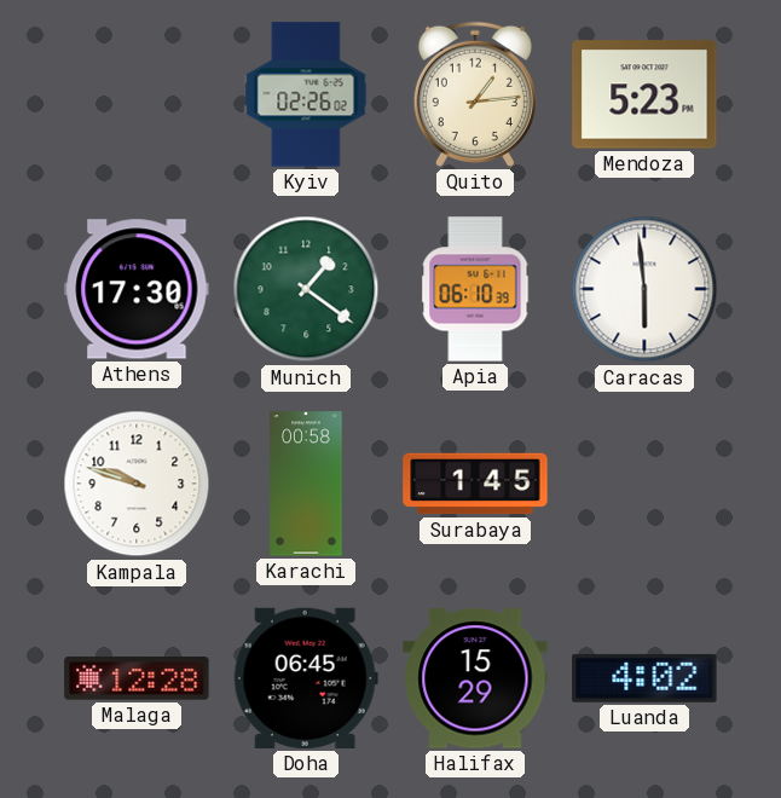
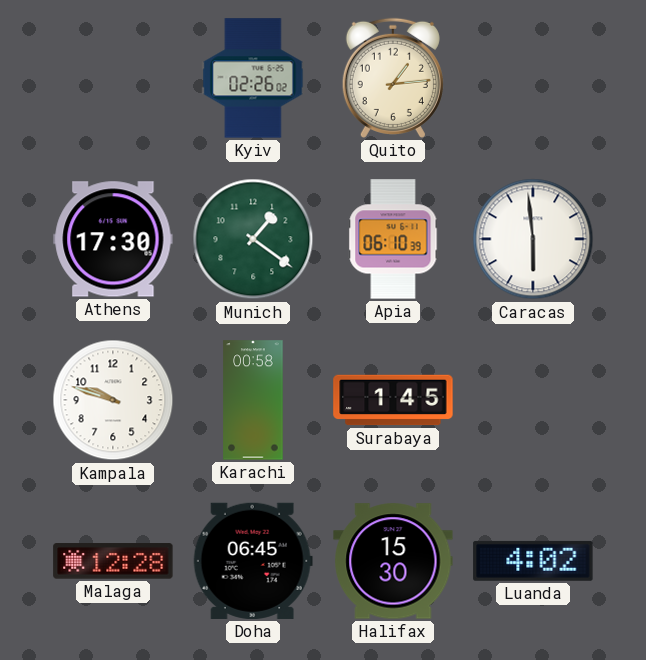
Mendoza: 5:23 -> none (644, 94)
Halifax: 15:29 -> 15:30 (393, 561)
